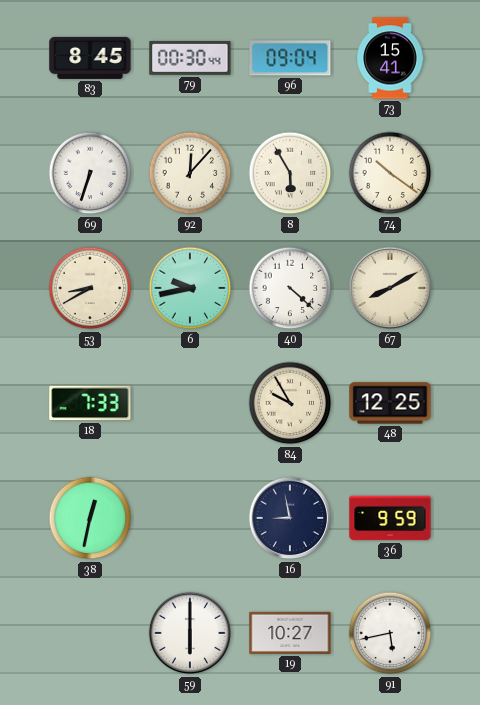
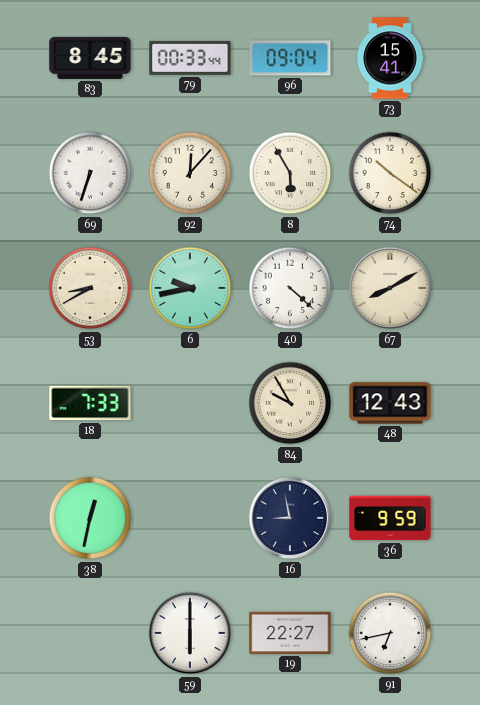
79: 00:30 -> 00:33 (190, 58)
48: 12:25 -> 12:43 (390, 403)
19: 10:27 -> 22:27 (290, 633)
91: 5:43 -> 6:43 (390, 633)
